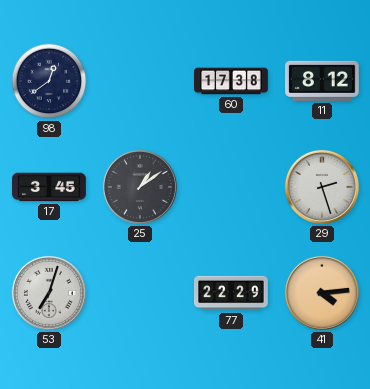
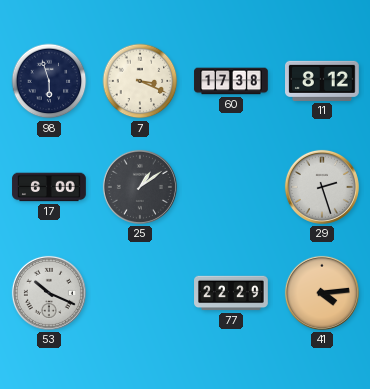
98: 12:39 -> 5:57 (49, 81)
7: none -> 3:19 (140, 81)
17: 3:45 -> 6:00 (49, 187)
53: 7:03 -> 10:19 (49, 293)
